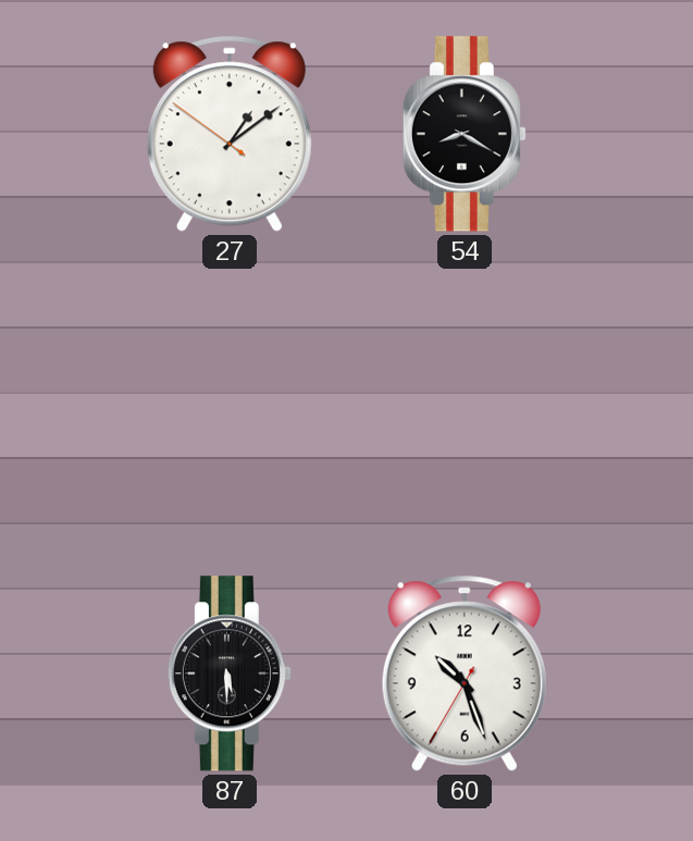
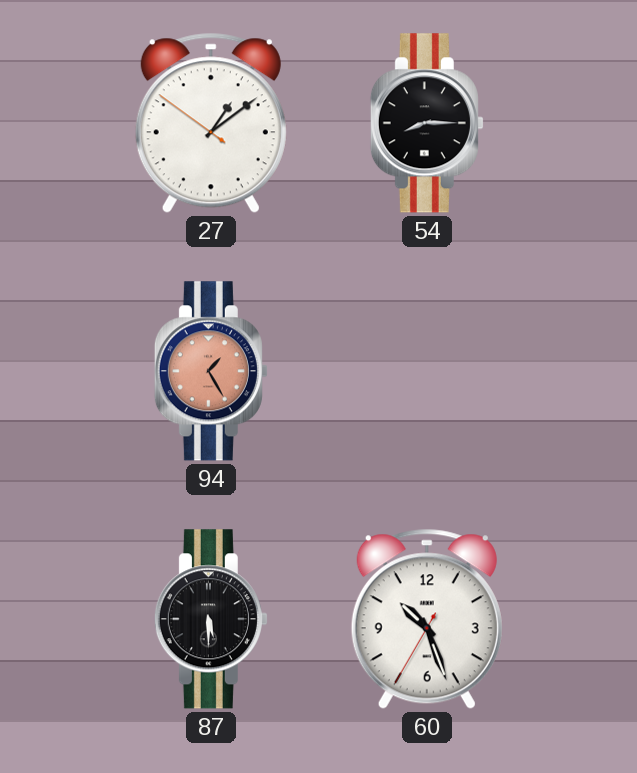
54: 8:20 -> 8:15 (427, 123)
94: none -> 1:25 (211, 371)
